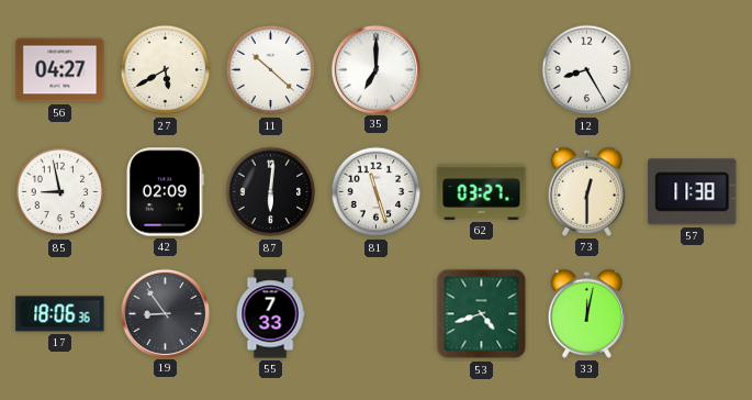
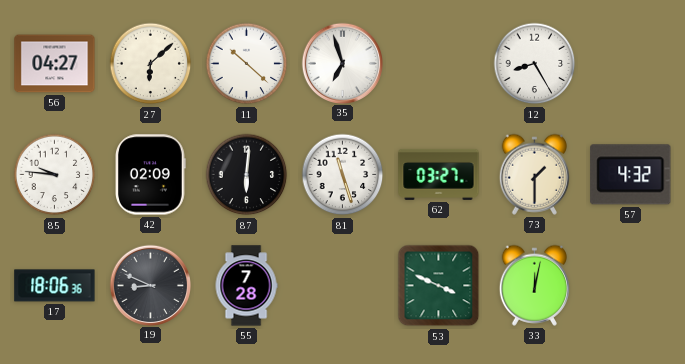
27: 5:40 -> 6:08 (151, 64)
35: 7:00 -> 6:57 (342, 63)
85: 8:58 -> 9:46 (55, 175)
73: 12:30 -> 1:30 (534, 174)
57: 11:38 -> 4:32 (631, 175)
19: 8:54 -> 8:49 (150, 285)
55: 7:33 -> 7:28 (246, 286)
53: 4:42 -> 3:49 (439, 286)
